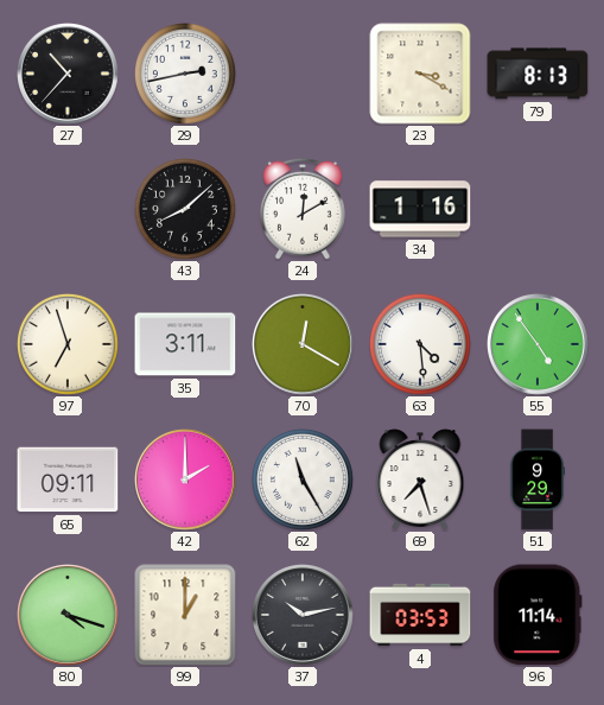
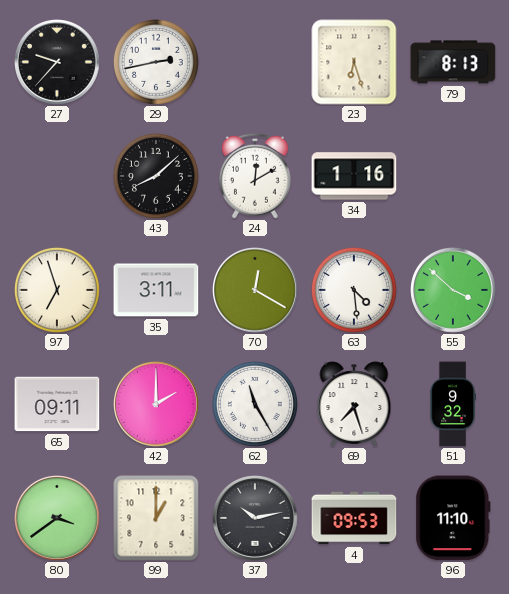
27: 10:37 -> 9:37 (58, 63)
23: 3:20 -> 6:27 (354, 62)
55: 4:54 -> 3:52 (454, 291)
51: 9:29 -> 9:32 (453, 404)
80: 4:18 -> 3:39 (58, 519)
4: 03:53 -> 09:53 (354, 518)
96: 11:14 -> 11:10 (453, 518)
